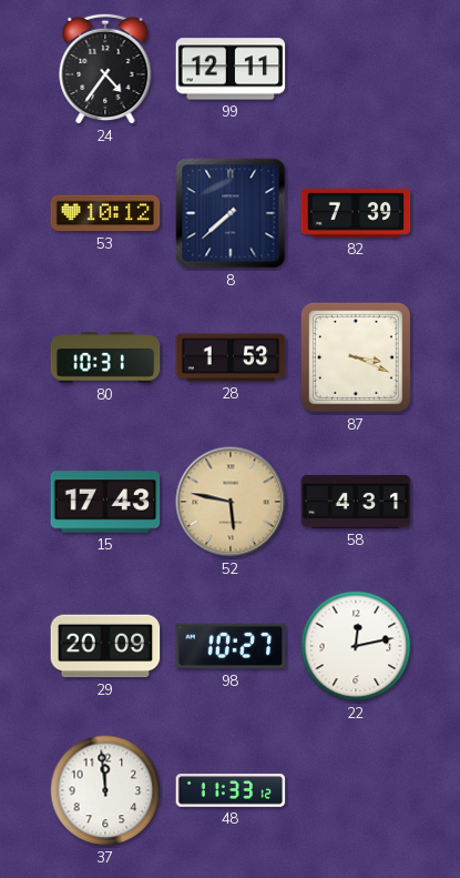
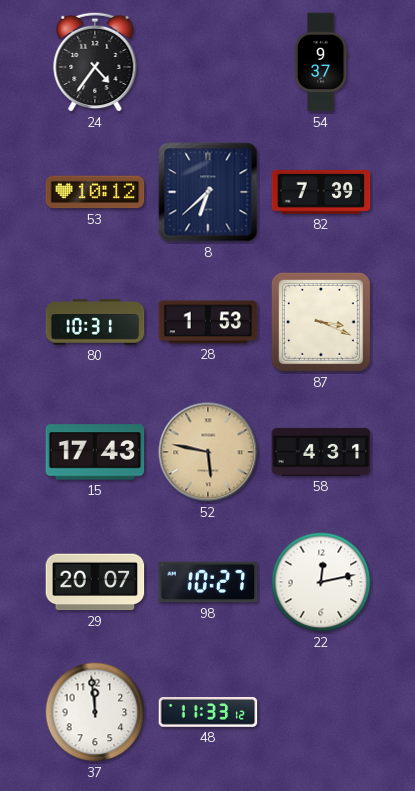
99: 12:11 -> none (231, 69)
54: none -> 9:37 (321, 62)
8: 7:38 -> 6:38 (208, 192)
29: 20:09 -> 20:07 (95, 582)
